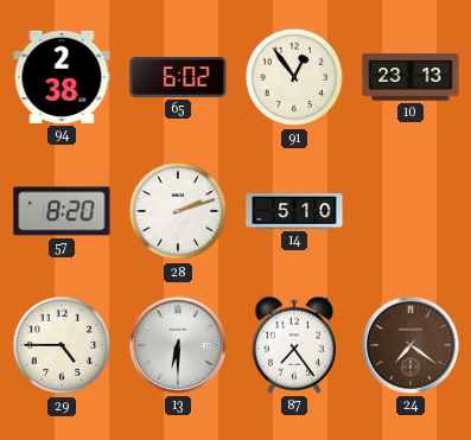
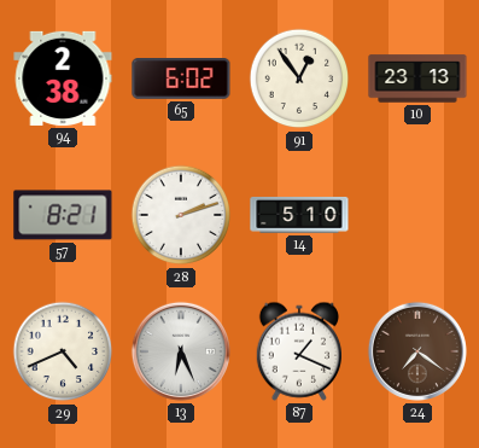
57: 8:20 -> 8:21 (63, 215)
29: 4:45 -> 4:41 (63, 351)
13: 6:30 -> 6:26 (181, 351)
87: 7:24 -> 1:19 (298, 351)
